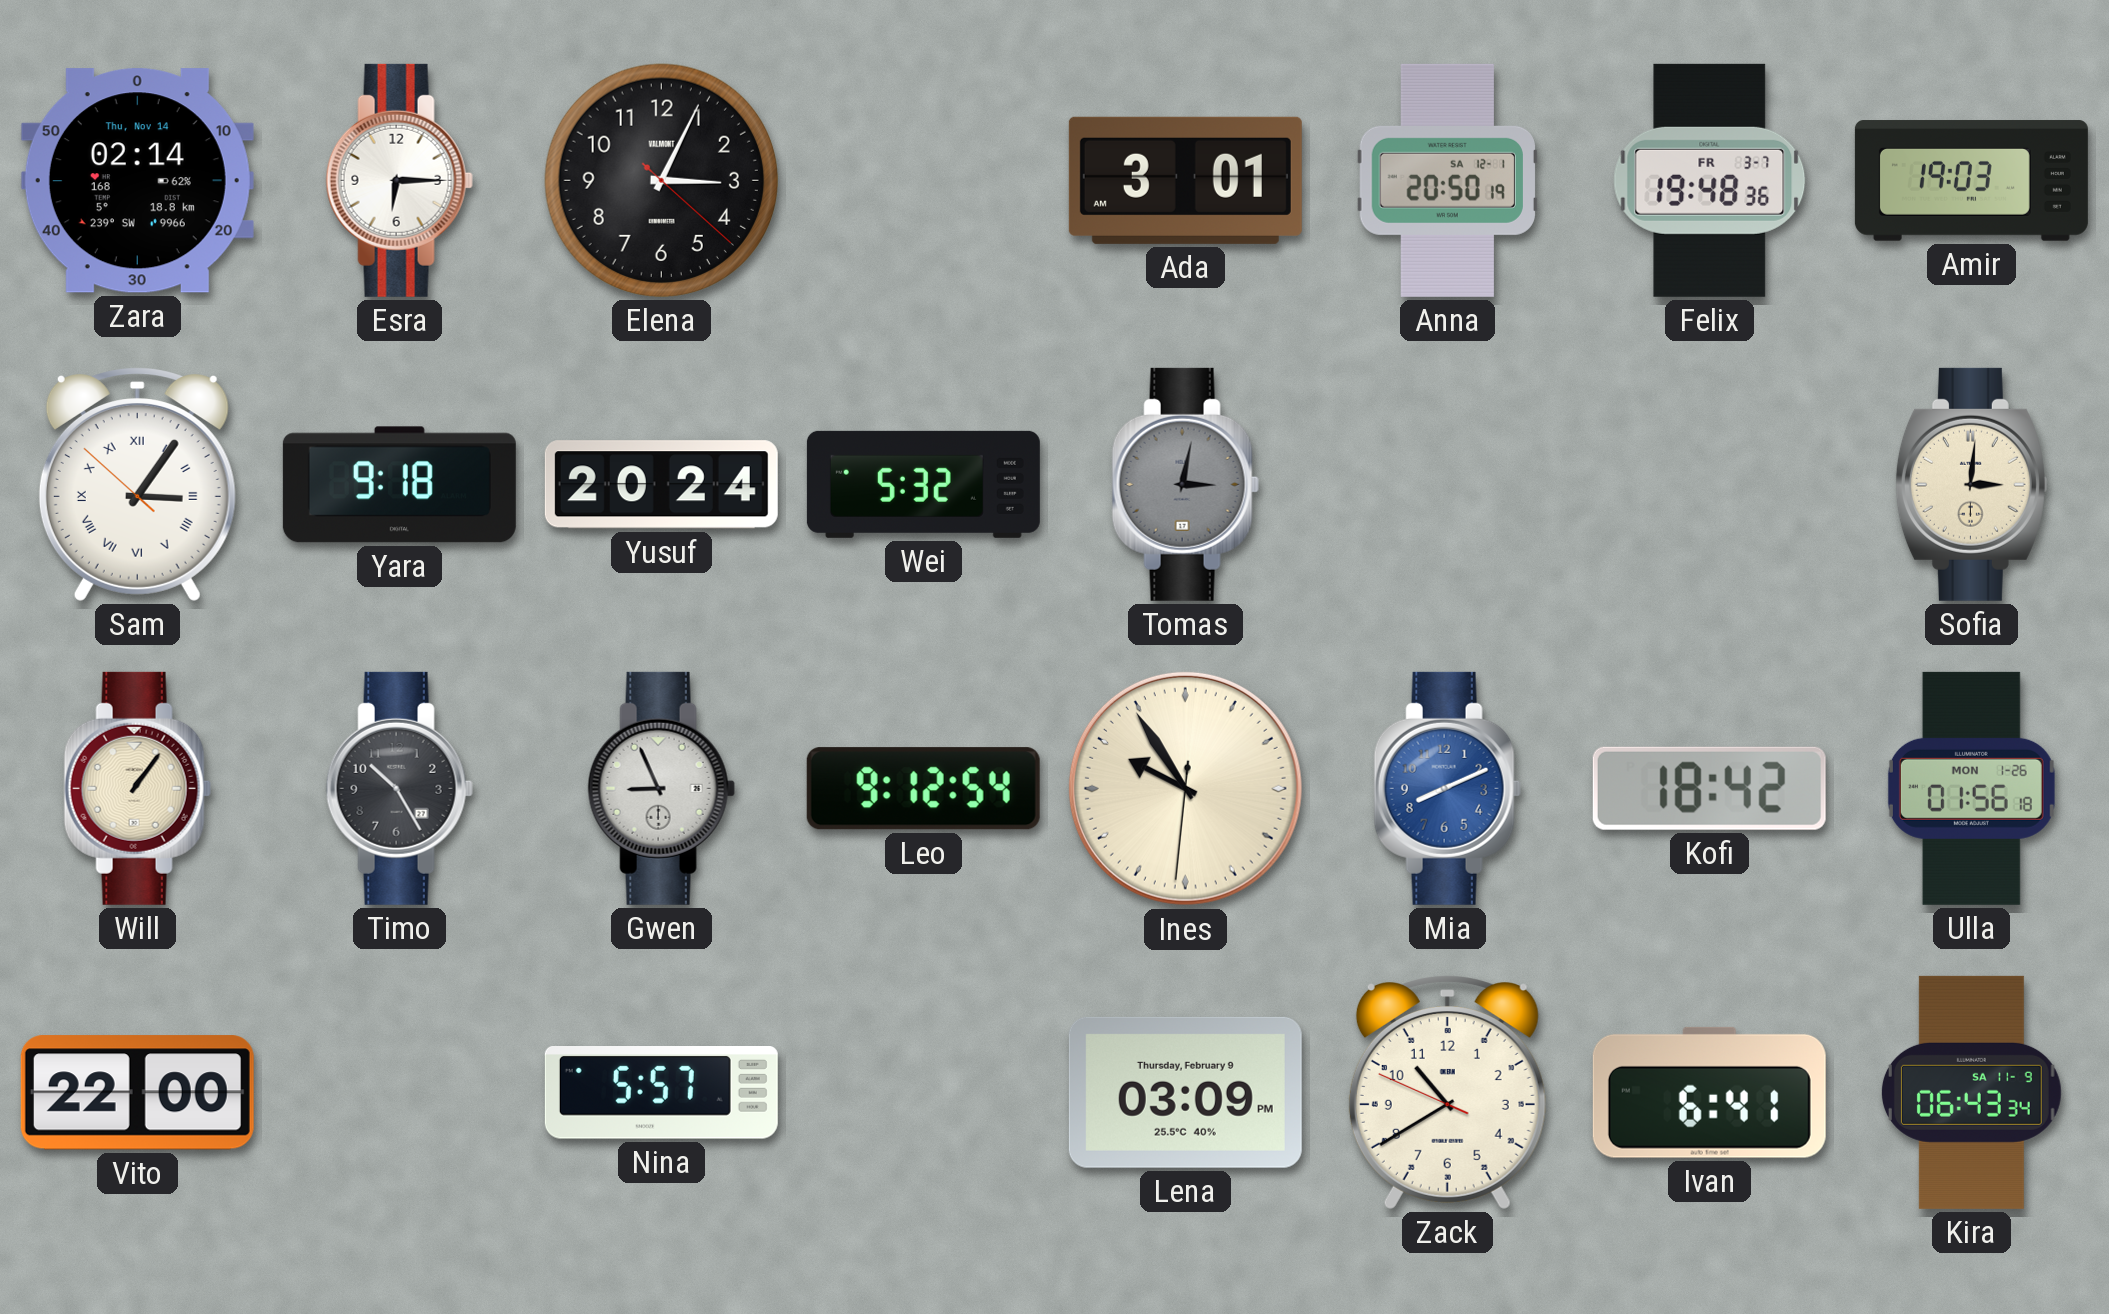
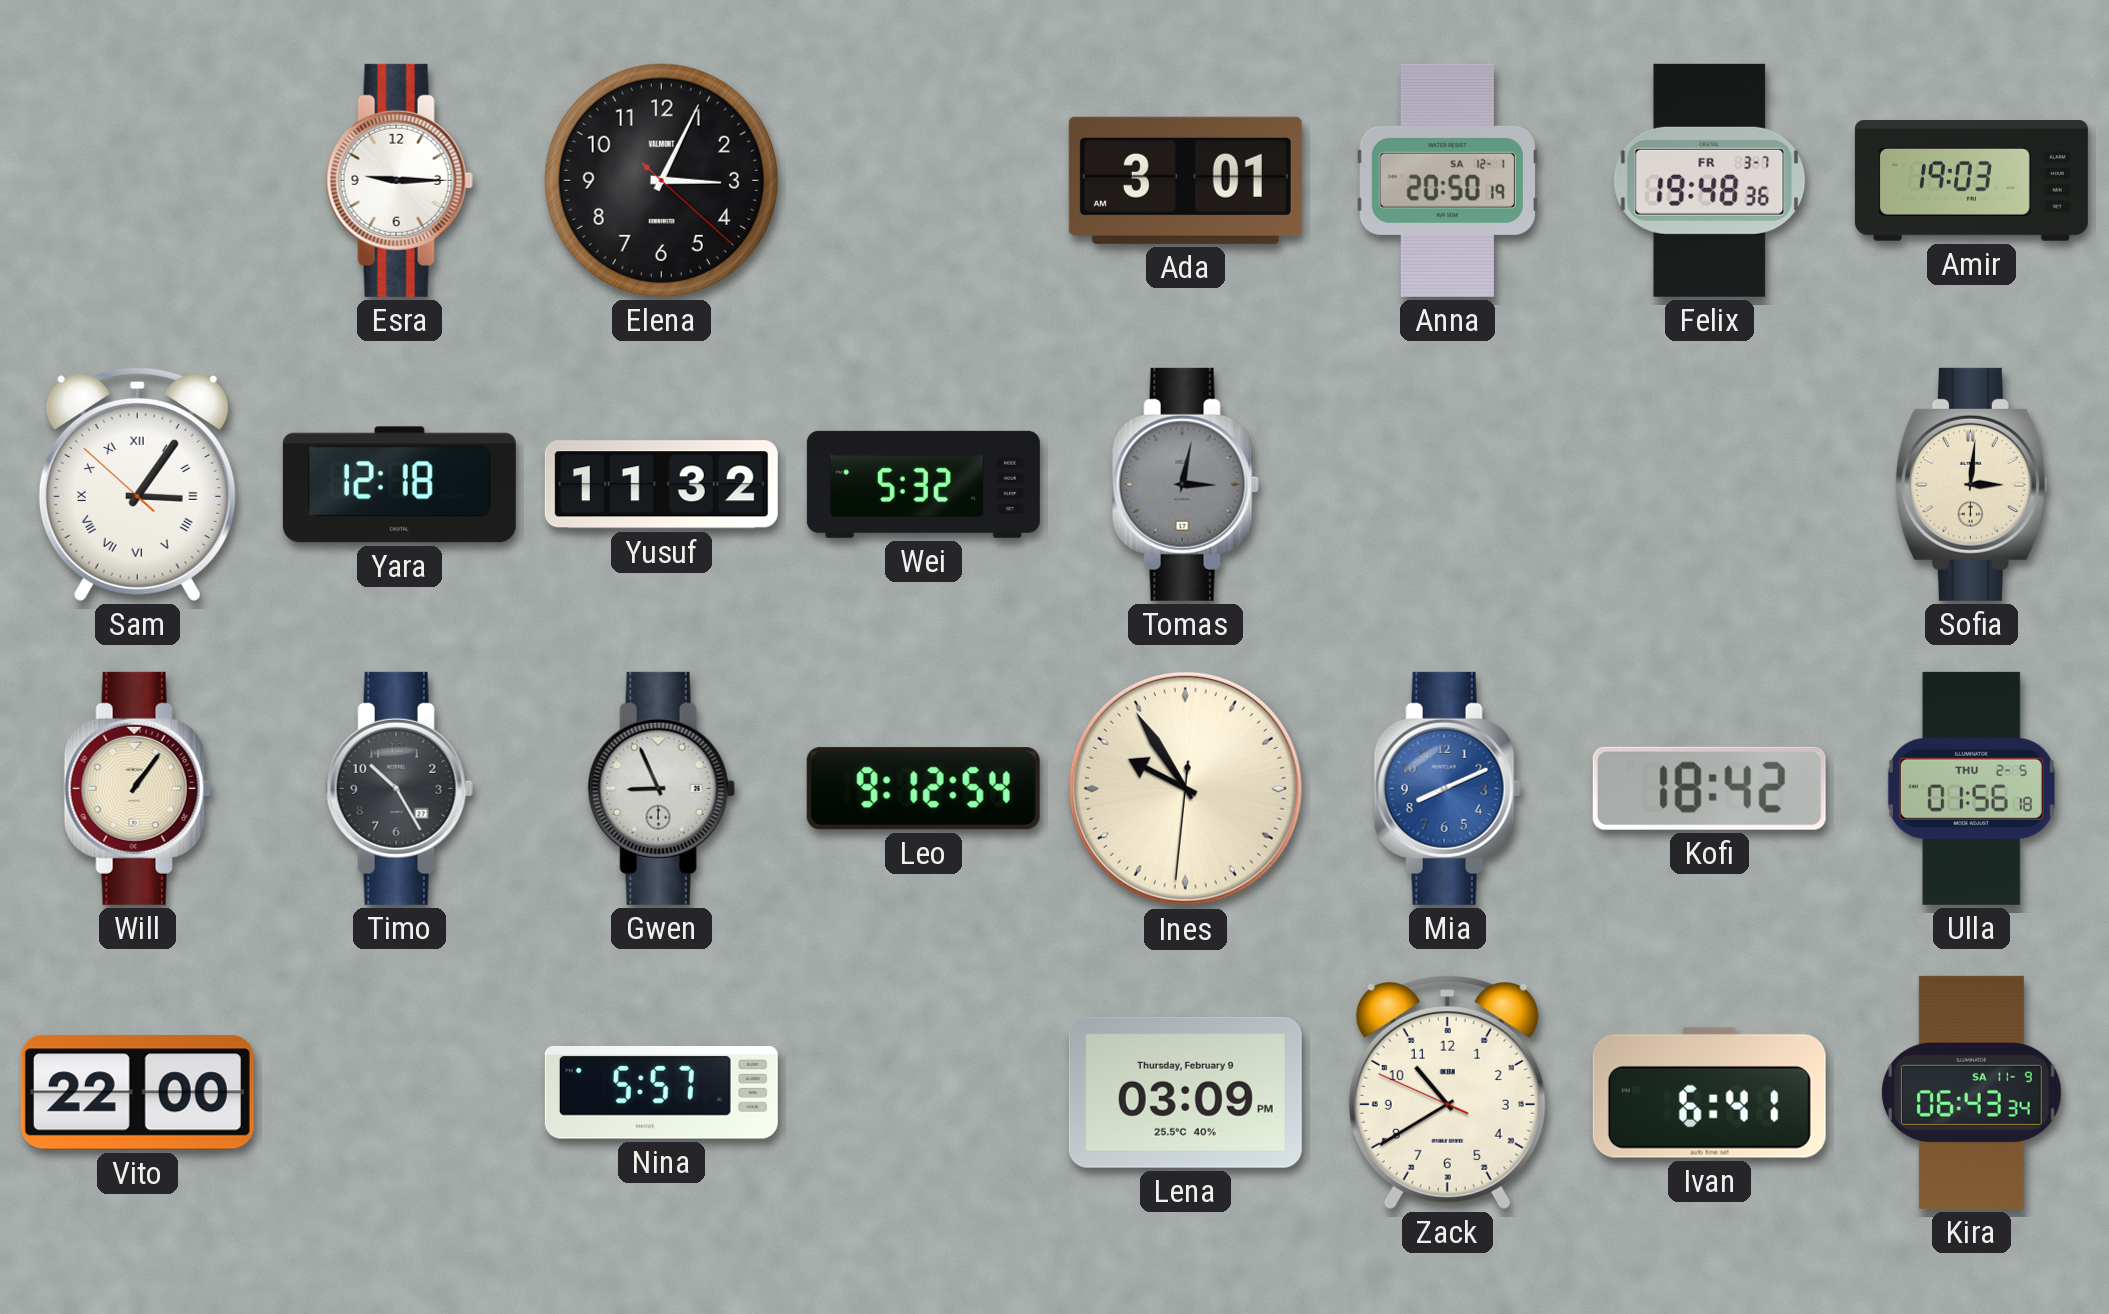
Zara: 02:14 -> none (137, 181)
Esra: 6:15 -> 9:15 (399, 180)
Yara: 9:18 -> 12:18 (399, 485)
Yusuf: 20:24 -> 11:32 (661, 485)
Ulla date: MON 1-26 -> THU 2-5 (1971, 788)
